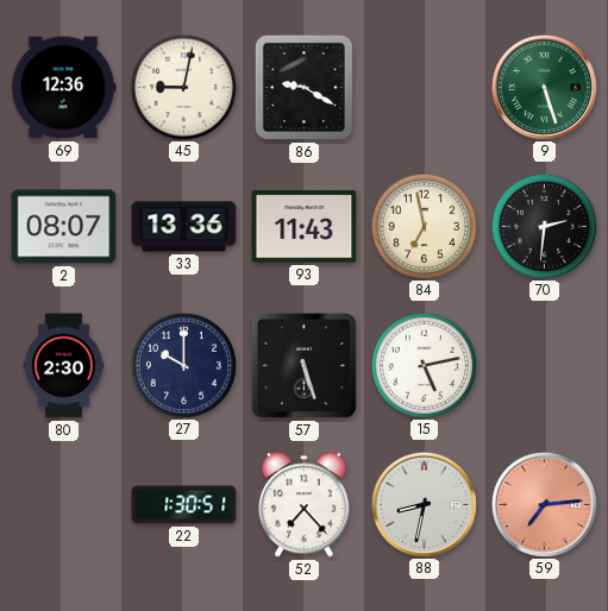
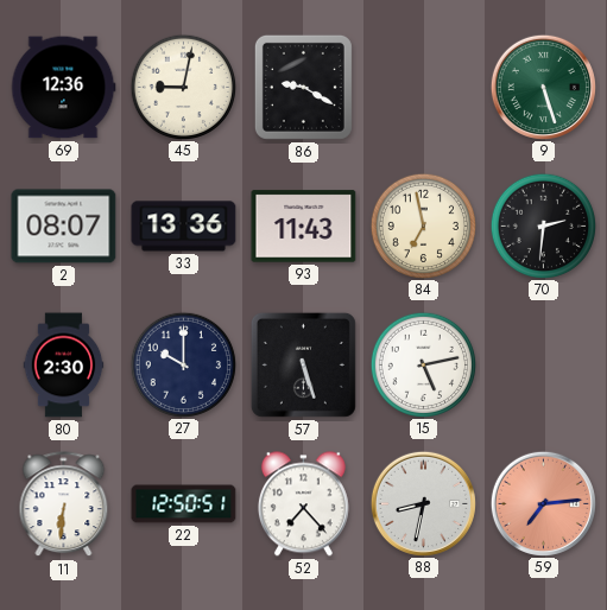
11: none -> 6:31 (64, 504)
22: 1:30 -> 12:50 (184, 504)
